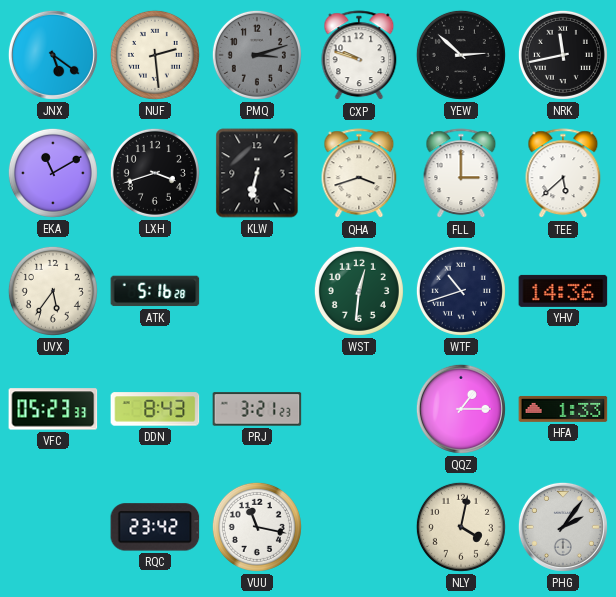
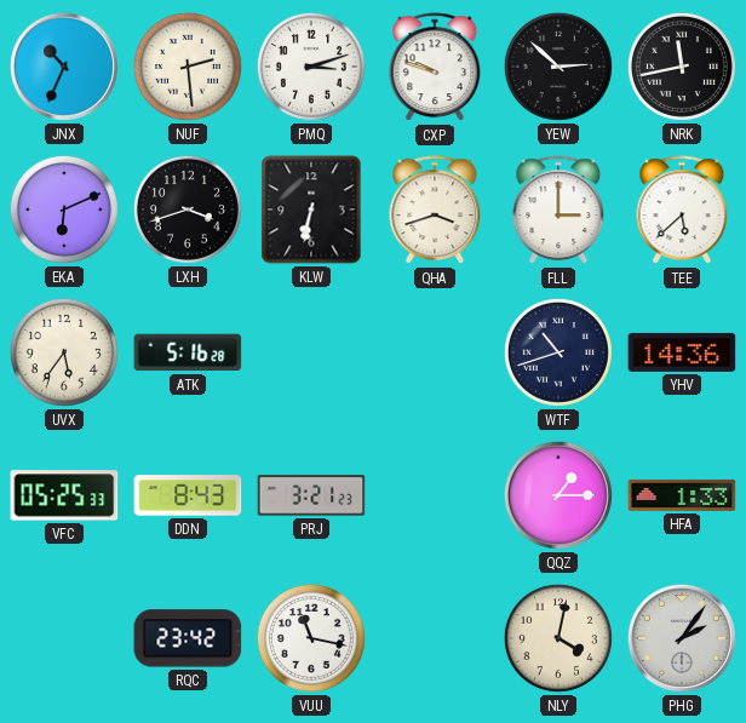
JNX: 5:21 -> 10:34 (64, 67)
PMQ dial: grey -> white (311, 67)
EKA: 11:10 -> 6:11 (64, 210)
WST: 12:31 -> none (359, 291)
VFC: 05:23 -> 05:25 (64, 495)
